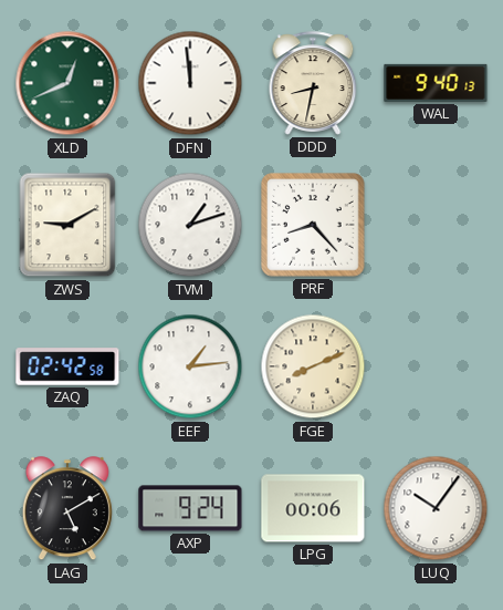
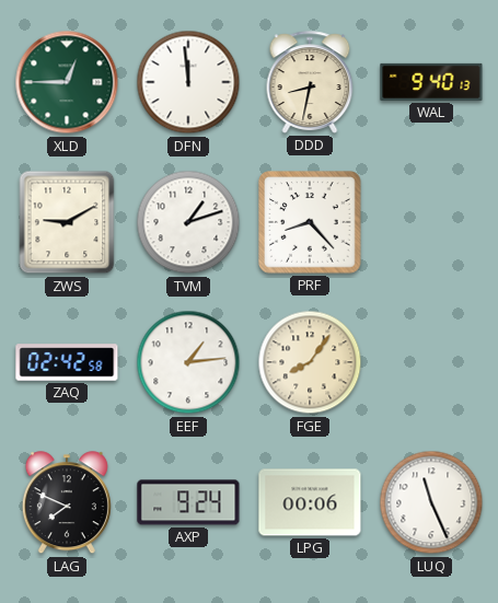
XLD: 12:41 -> 12:45 (67, 82)
FGE: 8:11 -> 8:06 (310, 362)
LAG: 5:10 -> 7:49 (67, 503)
LUQ: 10:06 -> 11:26 (431, 502)
